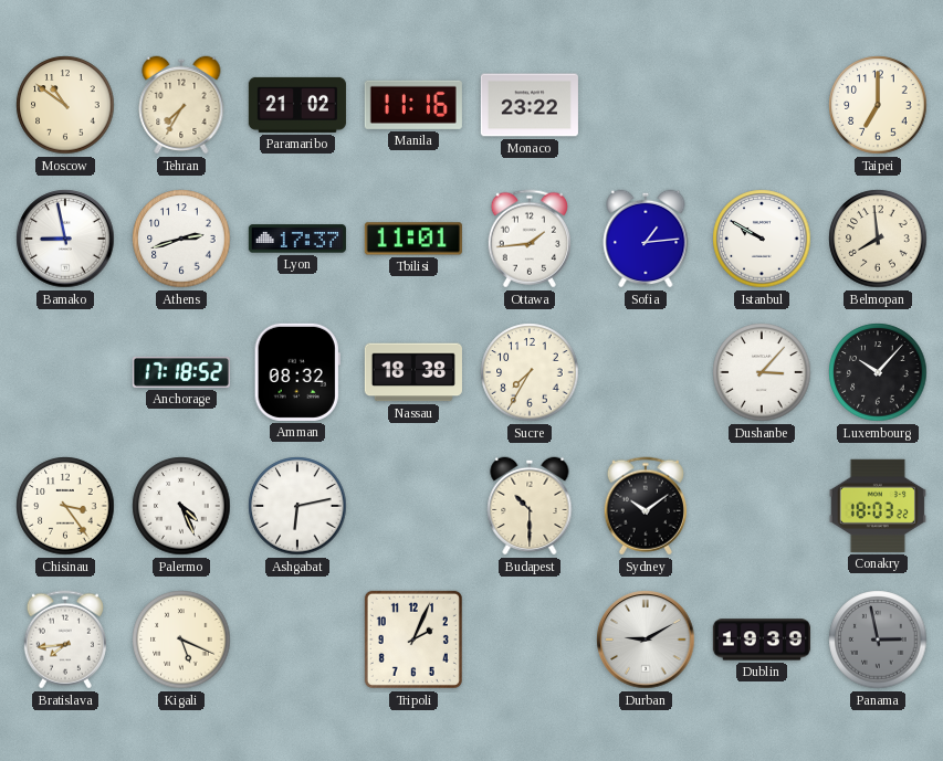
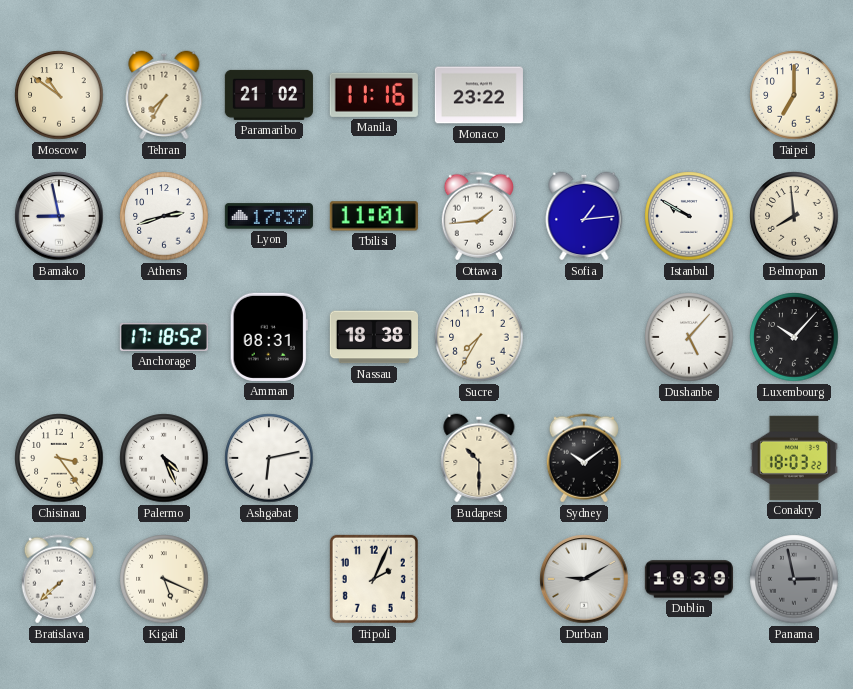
Amman: 08:32 -> 08:31 (269, 337)
Dushanbe: 3:07 -> 5:07 (689, 337)
Bratislava: 7:44 -> 7:38 (59, 579)
